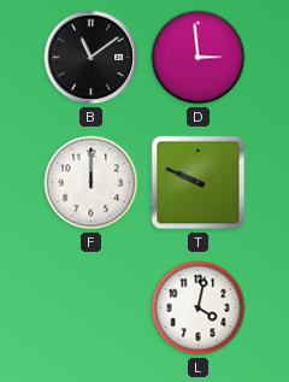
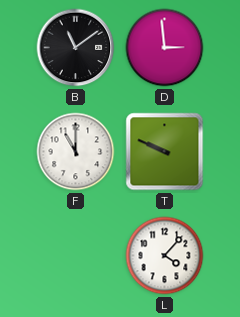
F: 12:00 -> 11:00 (76, 152)
L: 4:02 -> 4:07 (165, 256)
